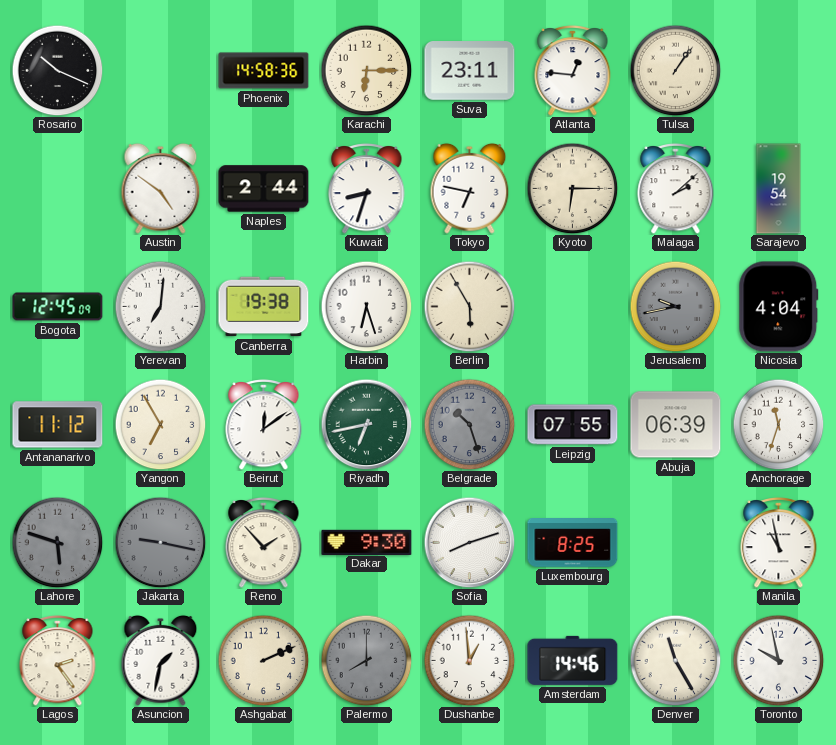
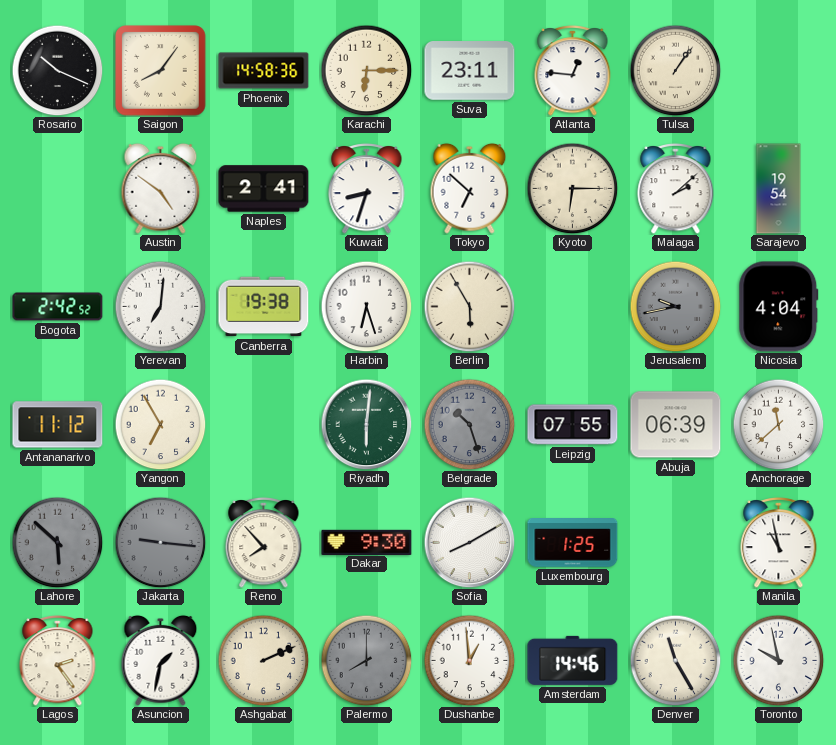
Saigon: none -> 8:06 (161, 71)
Naples: 2:44 -> 2:41 (264, 189)
Tokyo: 6:47 -> 6:52 (470, 188)
Bogota: 12:45 -> 2:42 (58, 307)
Beirut: 12:09 -> none (264, 424)
Riyadh: 6:43 -> 6:01 (366, 424)
Anchorage: 11:33 -> 11:38 (778, 424)
Lahore: 5:48 -> 5:52 (57, 542)
Jakarta: 9:17 -> 9:16 (160, 542)
Reno: 1:53 -> 7:53 (264, 542)
Sofia: 8:12 -> 8:10 (469, 542)
Luxembourg: 8:25 -> 1:25 (573, 543)
